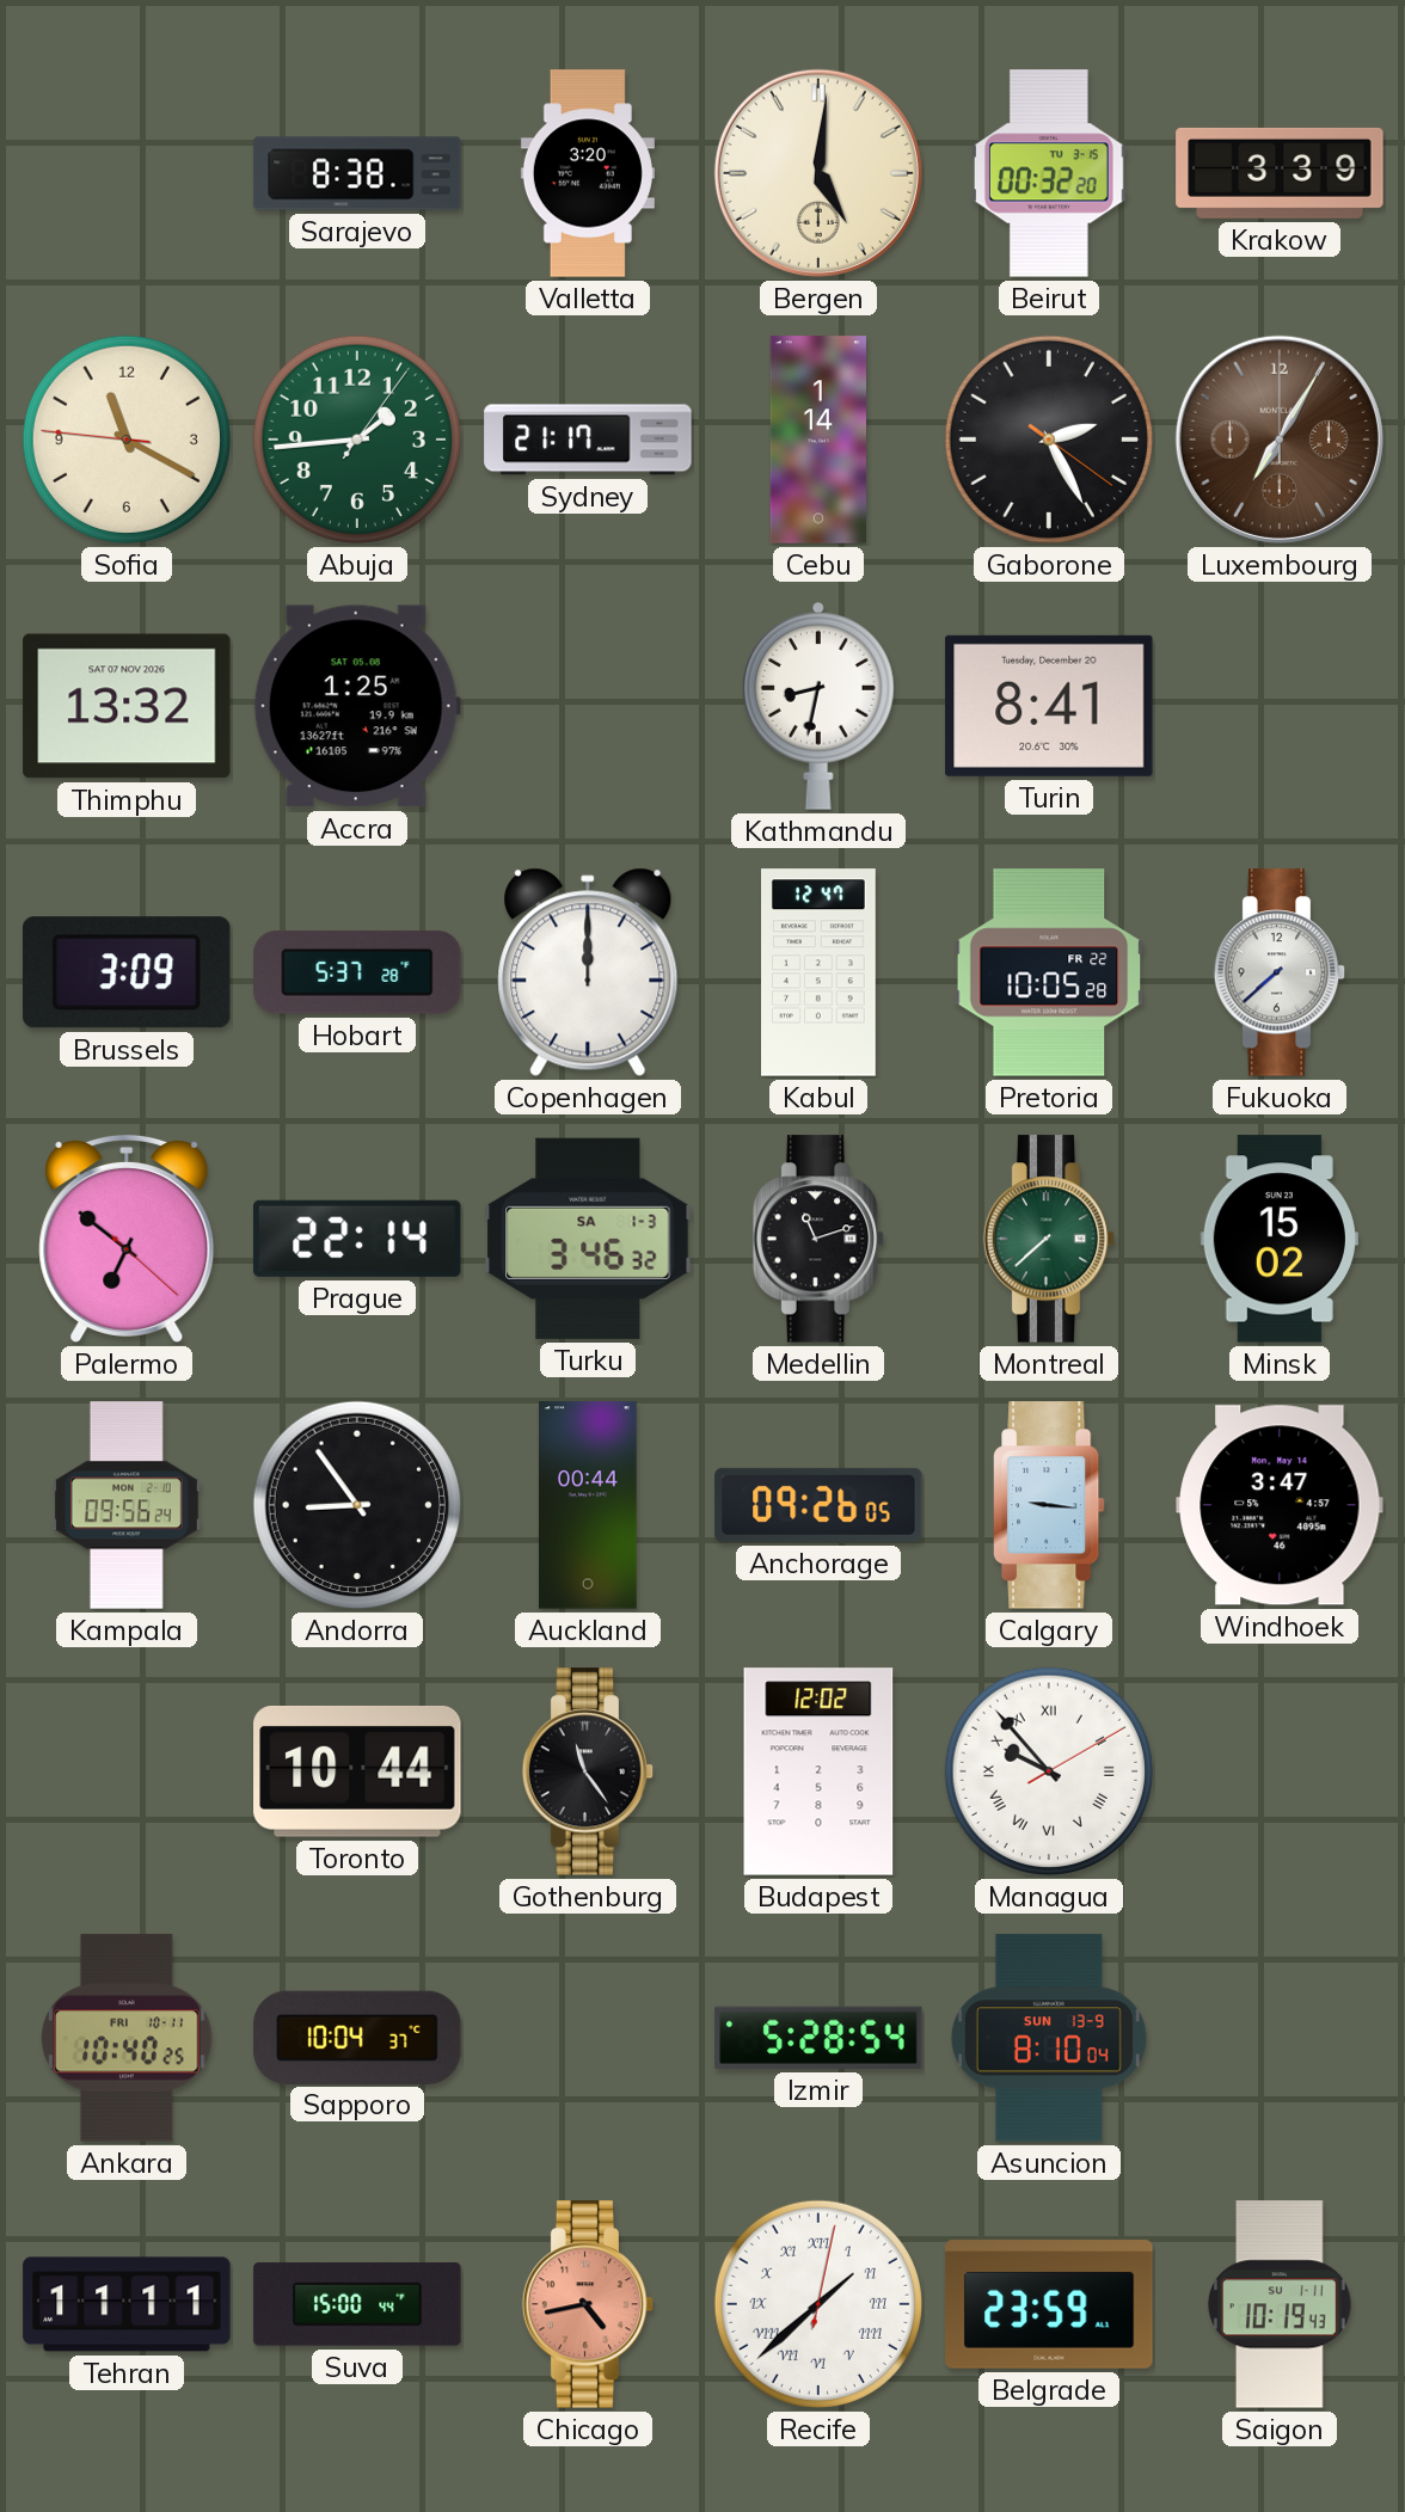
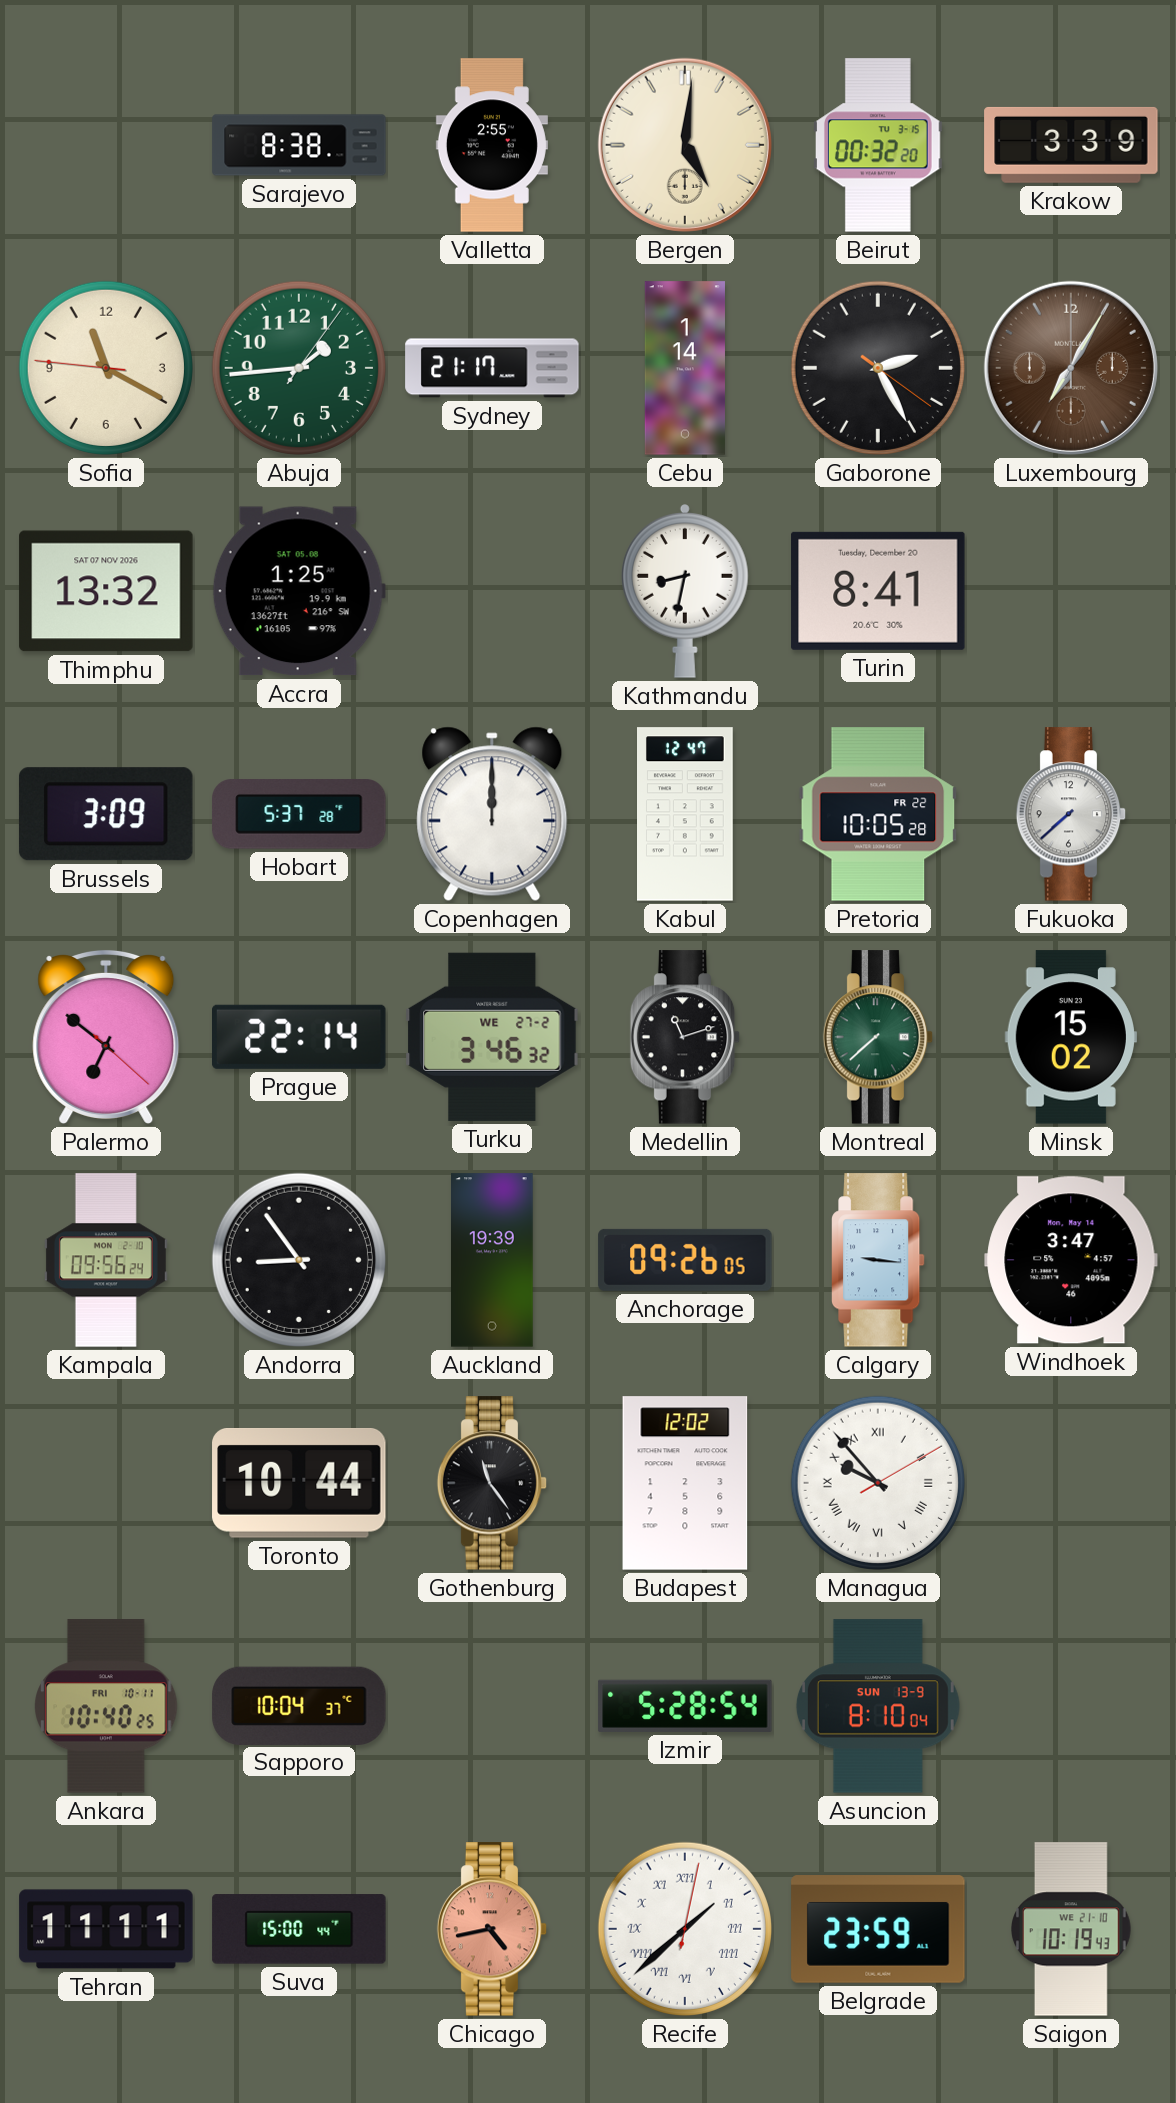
Valletta: 3:20 -> 2:55 (492, 145)
Turku date: SA 1-3 -> WE 27-2 (492, 1037)
Auckland: 00:44 -> 19:39 (493, 1260)
Saigon date: SU 1-11 -> WE 21-10 (1072, 1929)
